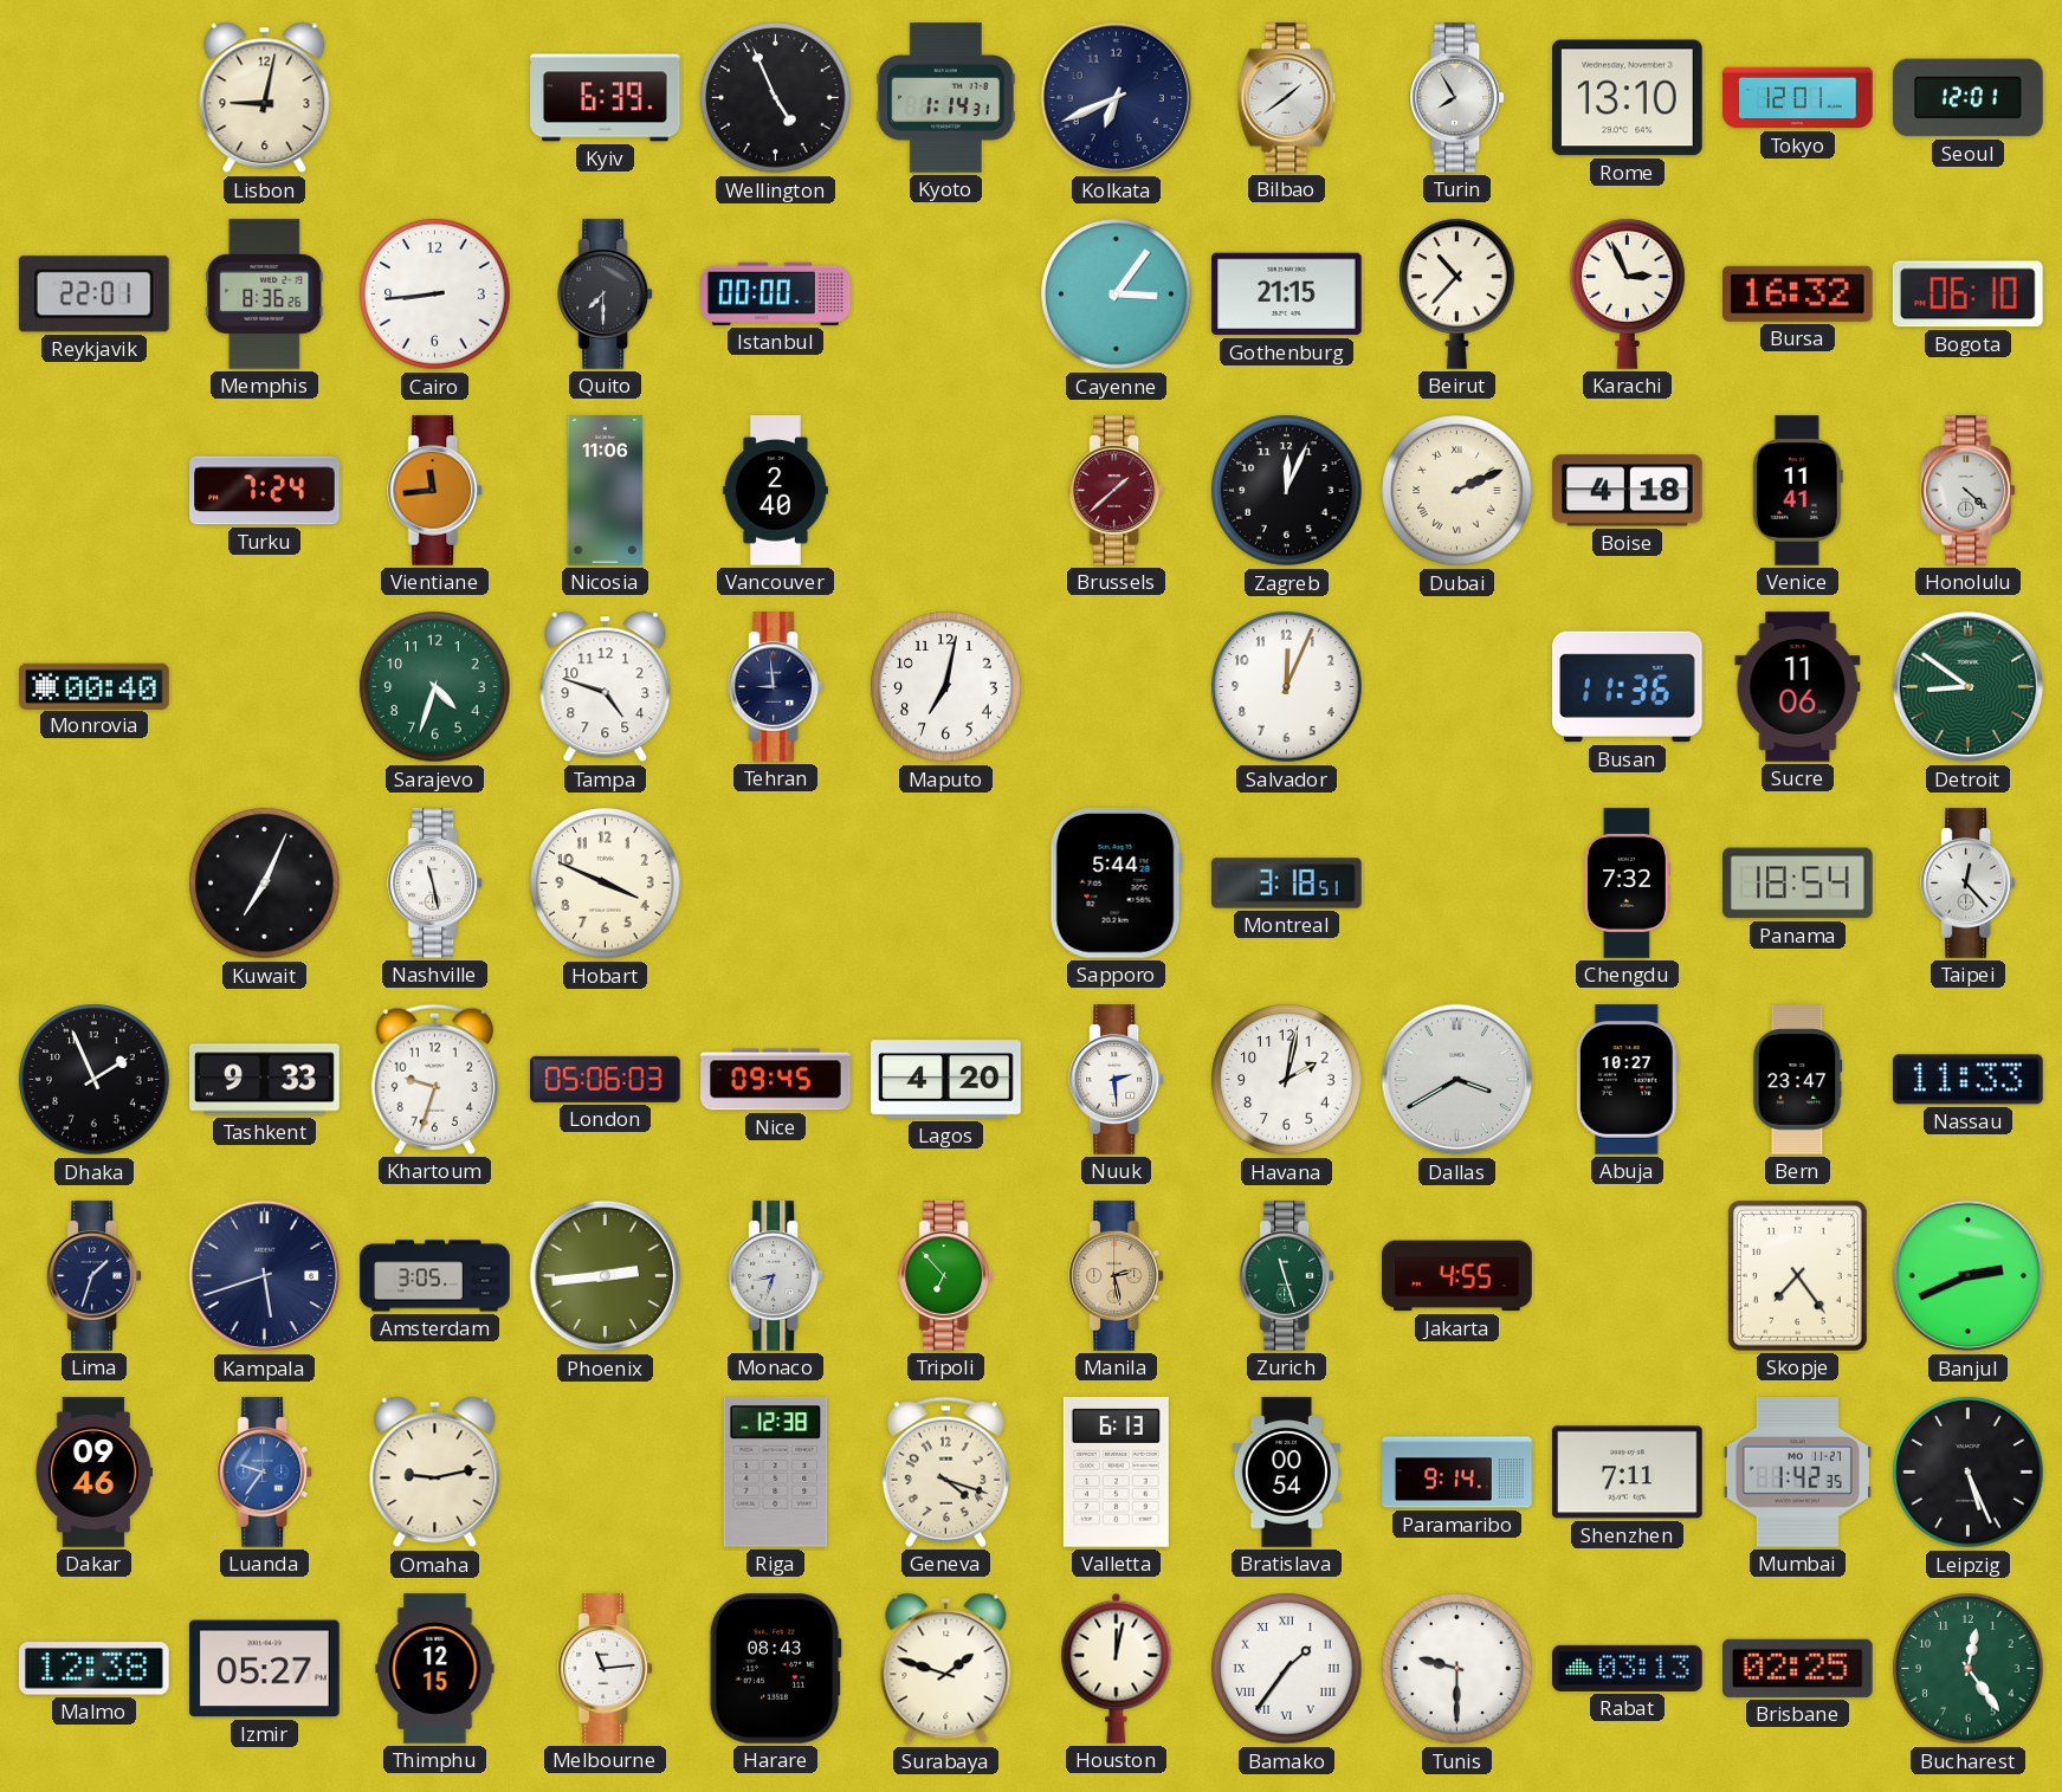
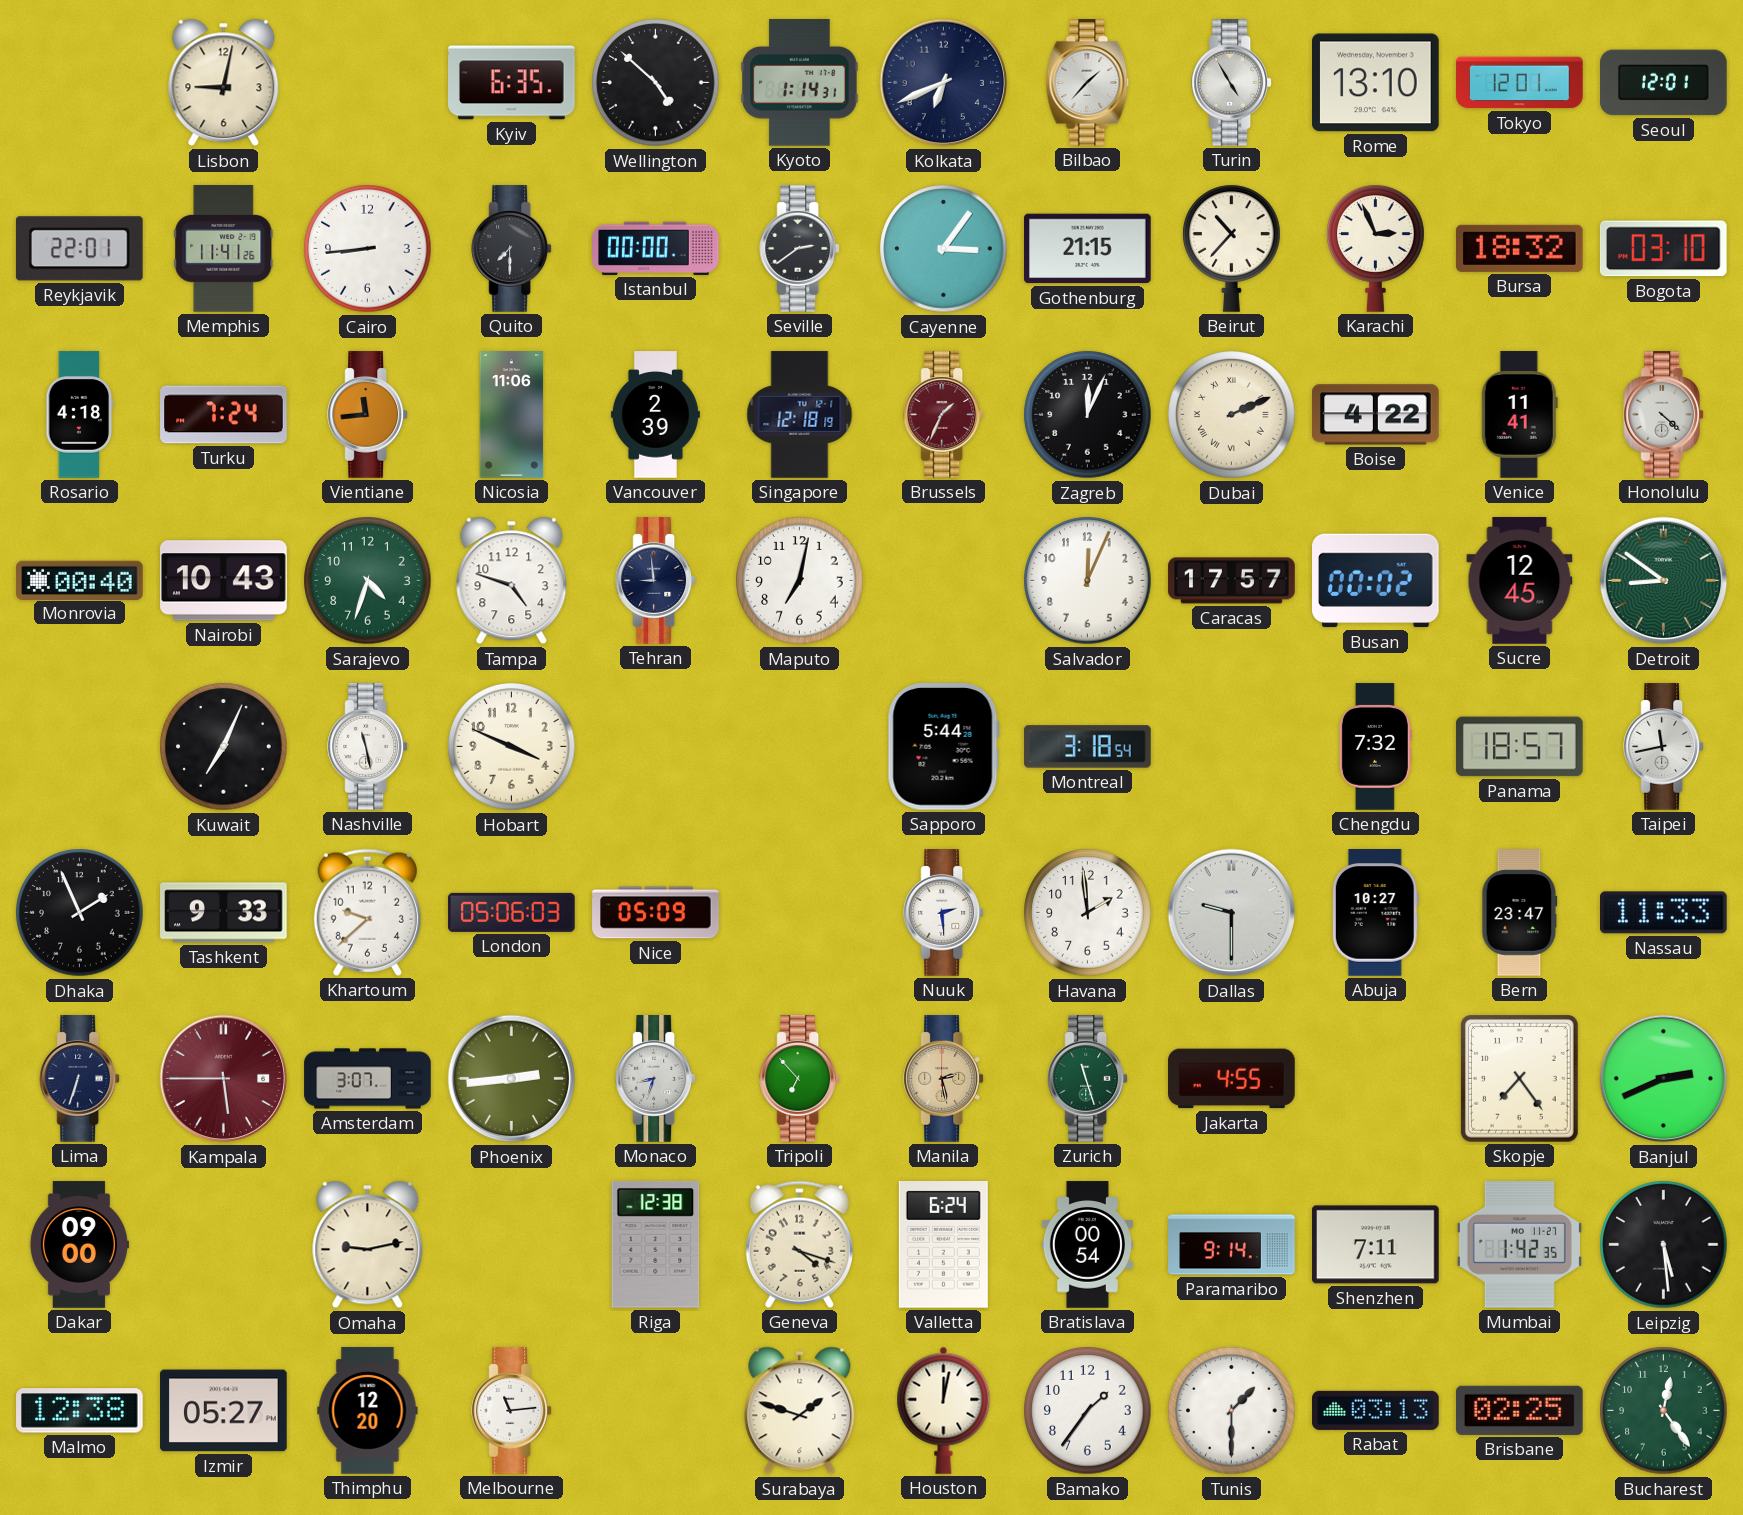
Kyiv: 6:39 -> 6:35 (512, 83)
Wellington: 4:56 -> 4:52 (656, 83)
Bilbao: 1:39 -> 1:37 (1088, 83)
Turin: 7:55 -> 4:55 (1232, 83)
Memphis: 8:36 -> 11:41 (224, 249)
Seville: none -> 2:39 (800, 249)
Bursa: 16:32 -> 18:32 (1520, 248)
Bogota: 06:10 -> 03:10 (1663, 249)
Rosario: none -> 4:18 (80, 415)
Vancouver: 2:40 -> 2:39 (655, 415)
Singapore: none -> 12:18 (800, 415)
Brussels: 1:38 -> 1:34 (944, 415)
Boise: 4:18 -> 4:22 (1376, 415)
Nairobi: none -> 10:43 (224, 581)
Caracas: none -> 17:57 (1232, 581)
Busan: 11:36 -> 00:02 (1376, 581)
Sucre: 11:06 -> 12:45 (1520, 581)
Montreal: 3:18:51 -> 3:18:54 (1088, 747)
Panama: 18:54 -> 18:57 (1520, 747)
Taipei: 12:23 -> 11:43 (1664, 747)
Khartoum: 9:33 -> 9:38 (367, 912)
Nice: 09:45 -> 05:09 (656, 913)
Lagos: 4:20 -> none (946, 1080)
Havana: 2:02 -> 1:59 (1088, 913)
Dallas: 3:40 -> 9:30 (1232, 913)
Lima: 1:33 -> 6:33 (80, 1079)
Kampala: 5:42 -> 5:45 (224, 1079)
Kampala dial: navy -> burgundy (224, 1079)
Amsterdam: 3:05 -> 3:07 (368, 1079)
Dakar: 09:46 -> 09:00 (79, 1245)
Luanda: 9:36 -> none (265, 1473)
Valletta: 6:13 -> 6:24 (943, 1245)
Leipzig: 5:26 -> 5:29 (1664, 1245)
Thimphu: 12:15 -> 12:20 (368, 1411)
Harare: 08:43 -> none (775, 1669)
Bamako numerals: Roman -> Arabic (1088, 1411)
Tunis: 9:30 -> 1:30 (1232, 1411)
